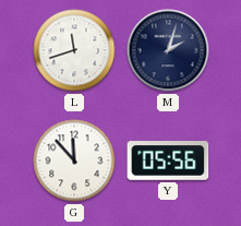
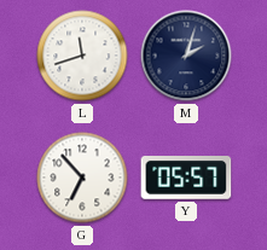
G: 11:53 -> 6:53 (82, 178)
Y: 05:56 -> 05:57 (186, 179)
